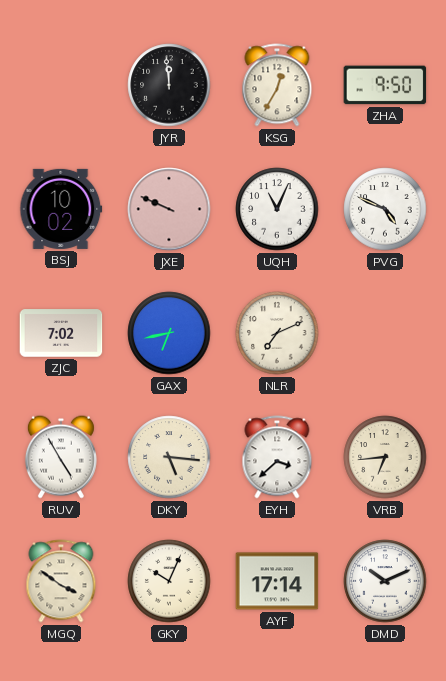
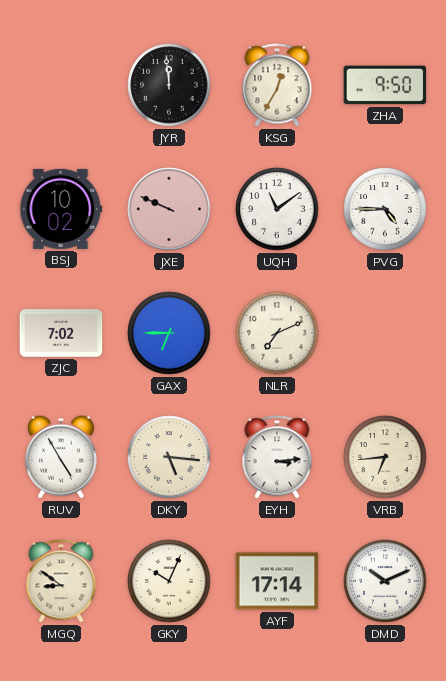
UQH: 11:04 -> 11:09 (277, 209)
PVG: 4:49 -> 4:45 (385, 209)
GAX: 6:43 -> 6:45 (169, 333)
EYH: 3:38 -> 3:14 (277, 457)
MGQ: 3:51 -> 8:51 (61, 581)
